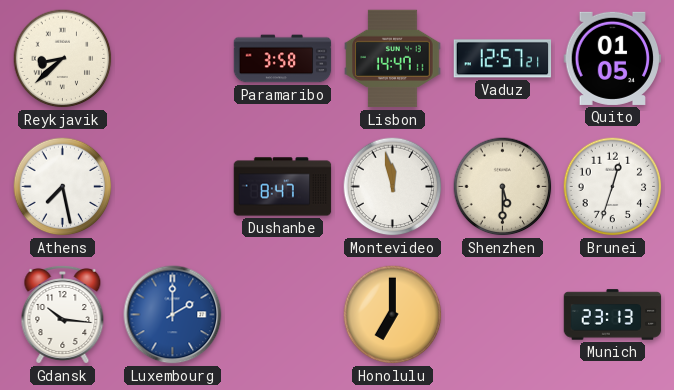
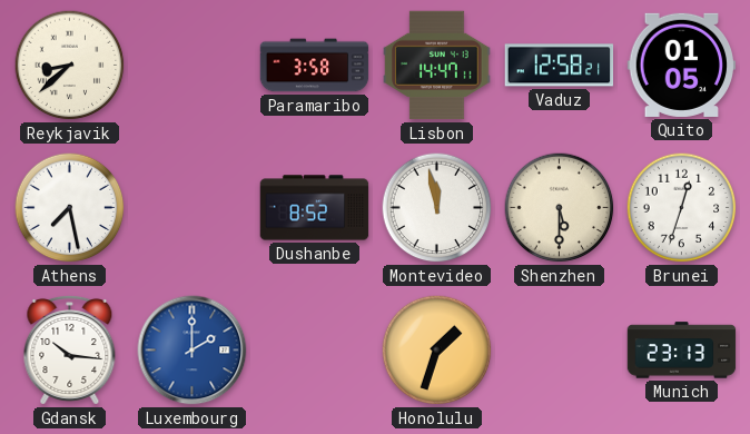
Vaduz: 12:57 -> 12:58 (560, 66)
Dushanbe: 8:47 -> 8:52 (315, 208)
Honolulu: 7:00 -> 1:33 (437, 351)
